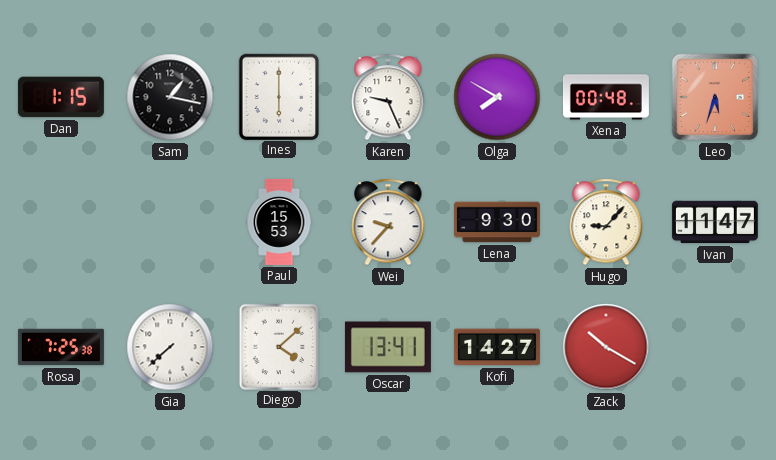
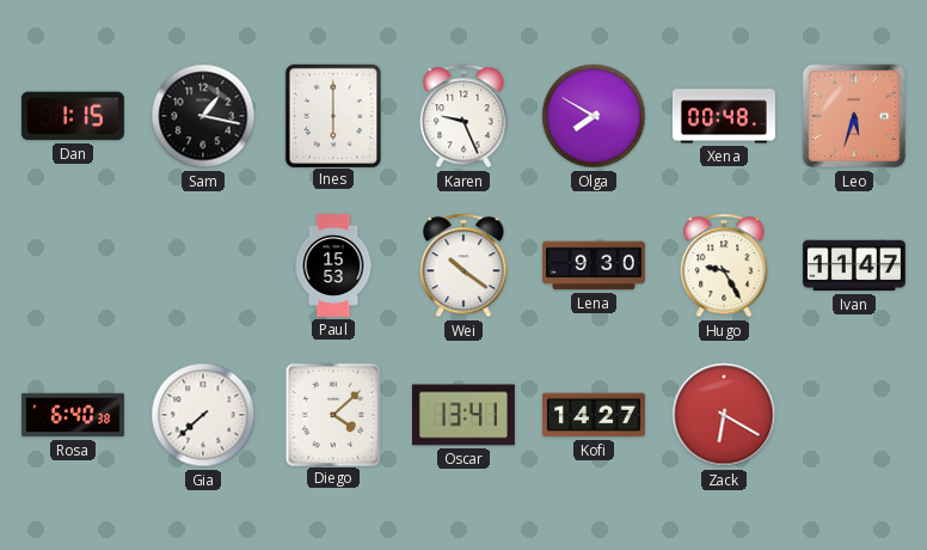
Wei: 9:37 -> 10:21 (463, 265)
Hugo: 9:07 -> 9:25 (724, 265)
Rosa: 7:25 -> 6:40 (73, 415)
Zack: 10:20 -> 6:20 (724, 415)
